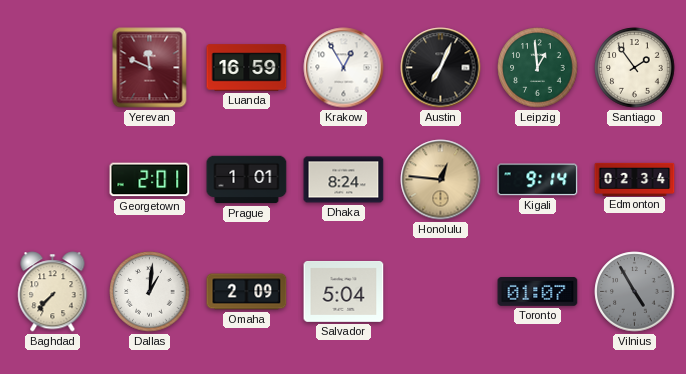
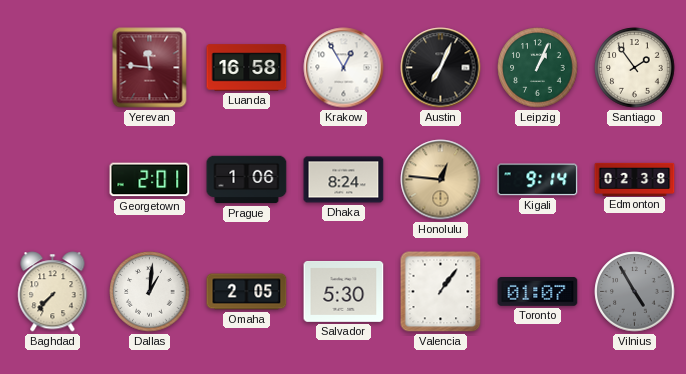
Yerevan: 11:49 -> 11:46 (150, 68)
Luanda: 16:59 -> 16:58 (247, 68)
Leipzig: 12:59 -> 1:04 (538, 68)
Prague: 1:01 -> 1:06 (247, 180)
Edmonton: 02:34 -> 02:38 (635, 179)
Omaha: 2:09 -> 2:05 (247, 292)
Salvador: 5:04 -> 5:30 (344, 291)
Valencia: none -> 1:06 (441, 292)
